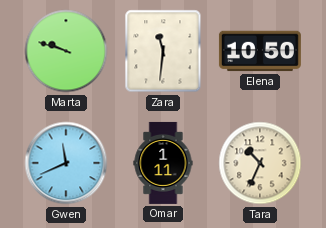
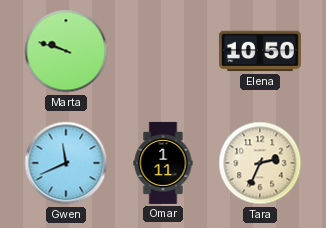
Zara: 11:31 -> none (163, 51)
Tara: 10:34 -> 2:34 (260, 163)
